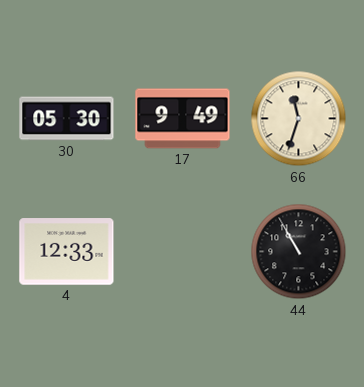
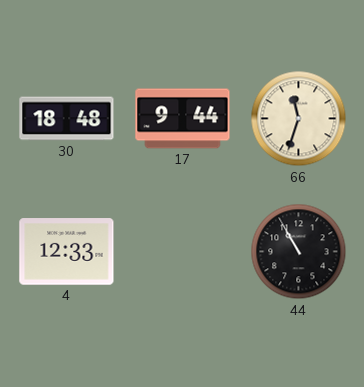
30: 05:30 -> 18:48 (67, 119)
17: 9:49 -> 9:44 (183, 119)
